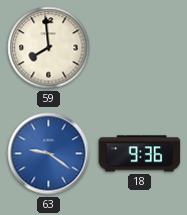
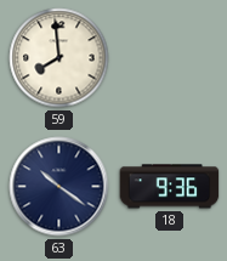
63: 9:21 -> 10:21 (59, 187)
63 dial: blue -> navy (59, 187)
